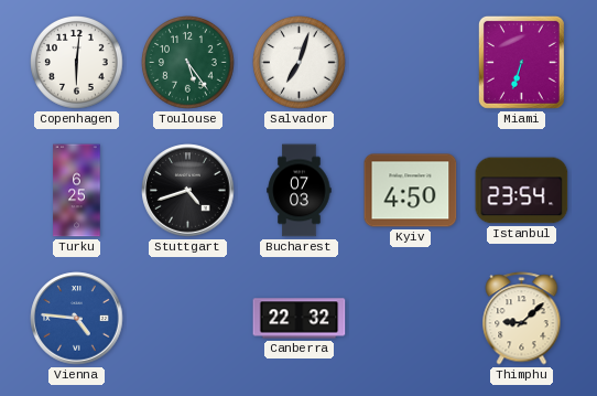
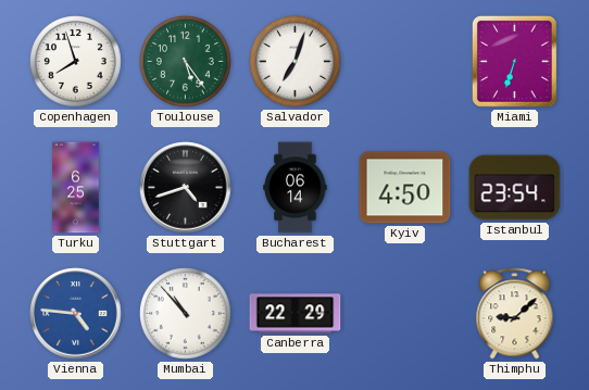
Copenhagen: 6:01 -> 7:57 (76, 62)
Bucharest: 07:03 -> 06:14 (296, 188)
Mumbai: none -> 10:53 (186, 314)
Canberra: 22:32 -> 22:29 (296, 314)
